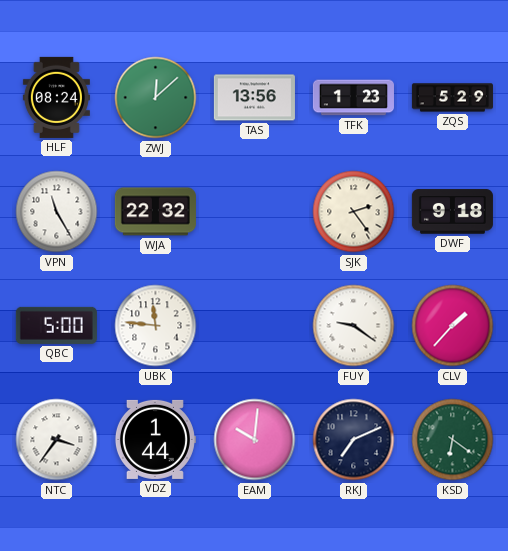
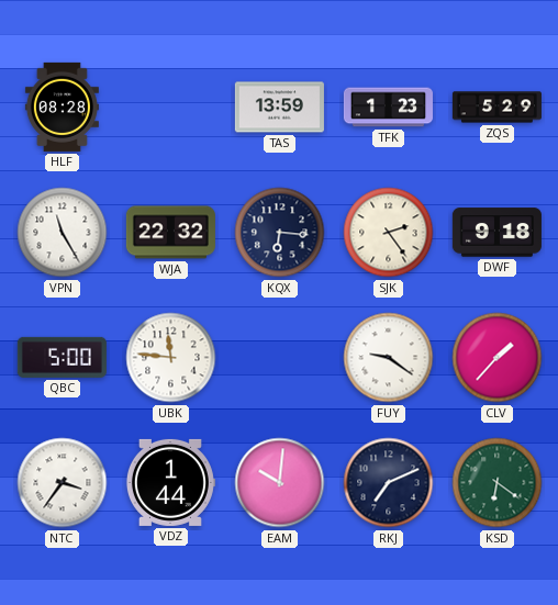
HLF: 08:24 -> 08:28 (62, 107)
ZWJ: 12:08 -> none (156, 98)
TAS: 13:56 -> 13:59 (279, 108)
KQX: none -> 6:16 (280, 233)
